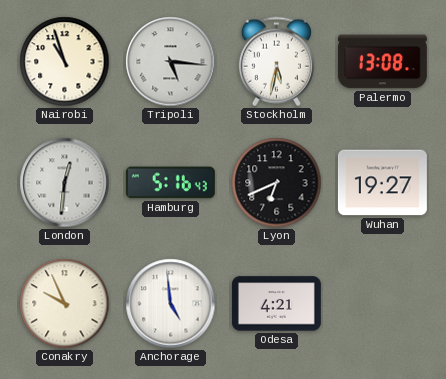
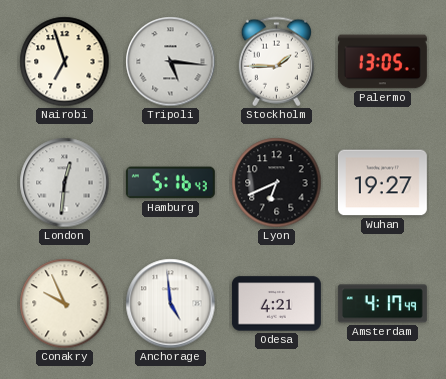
Nairobi: 10:57 -> 6:57 (65, 62)
Stockholm: 5:32 -> 1:45 (276, 62)
Palermo: 13:08 -> 13:05 (382, 62)
Amsterdam: none -> 4:17 (382, 304)
